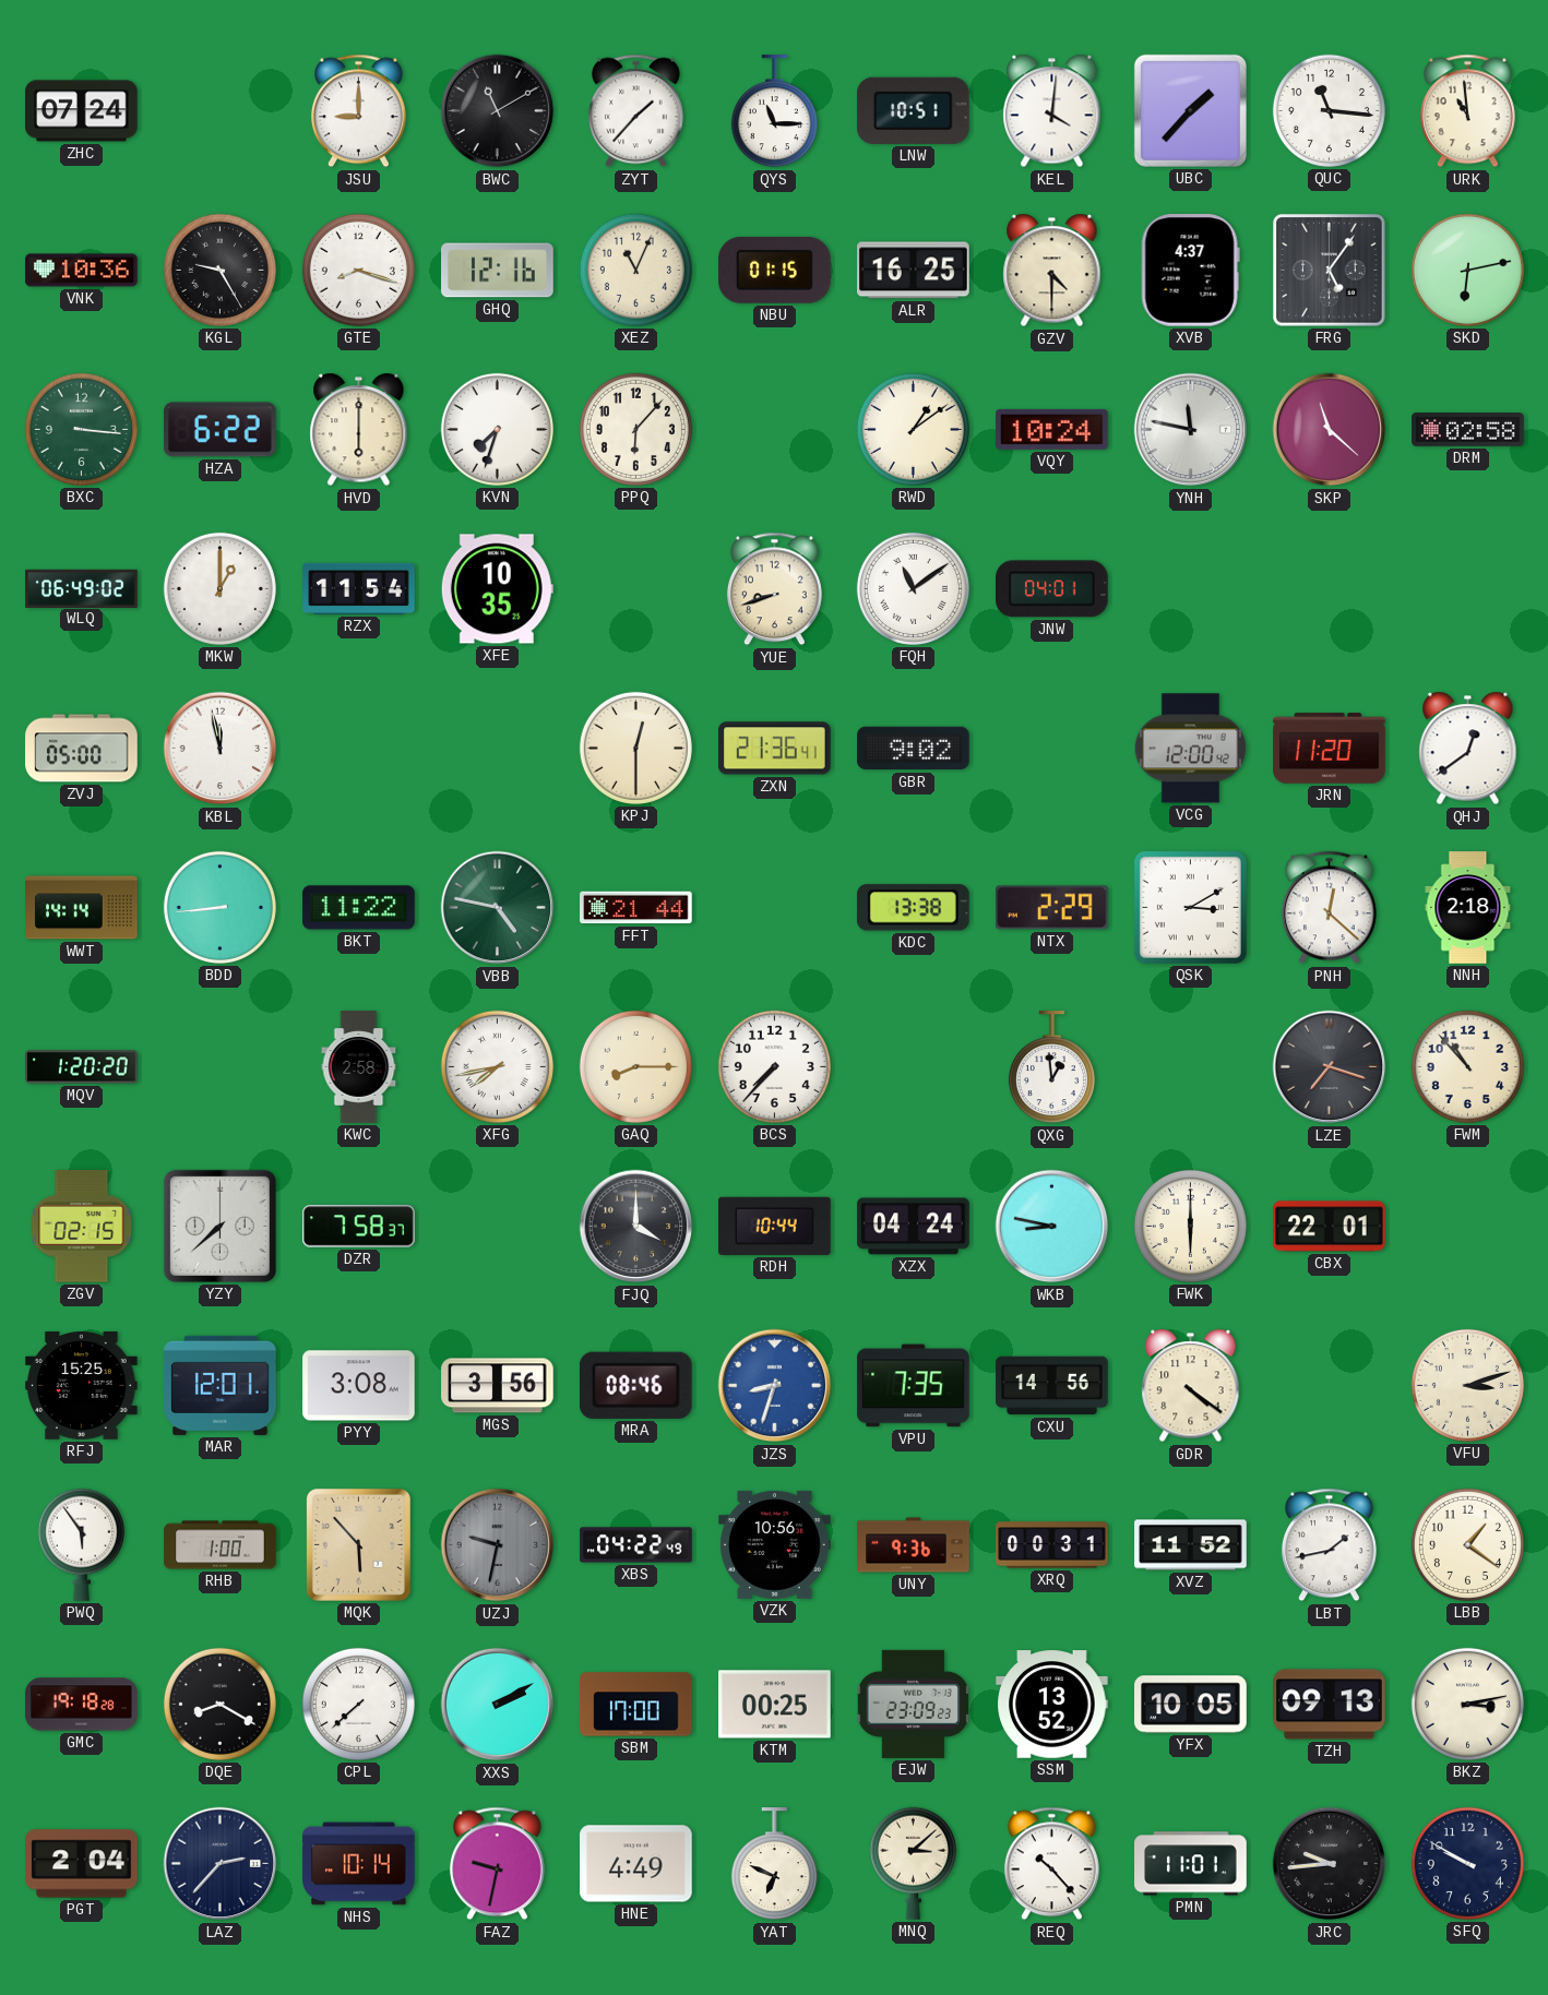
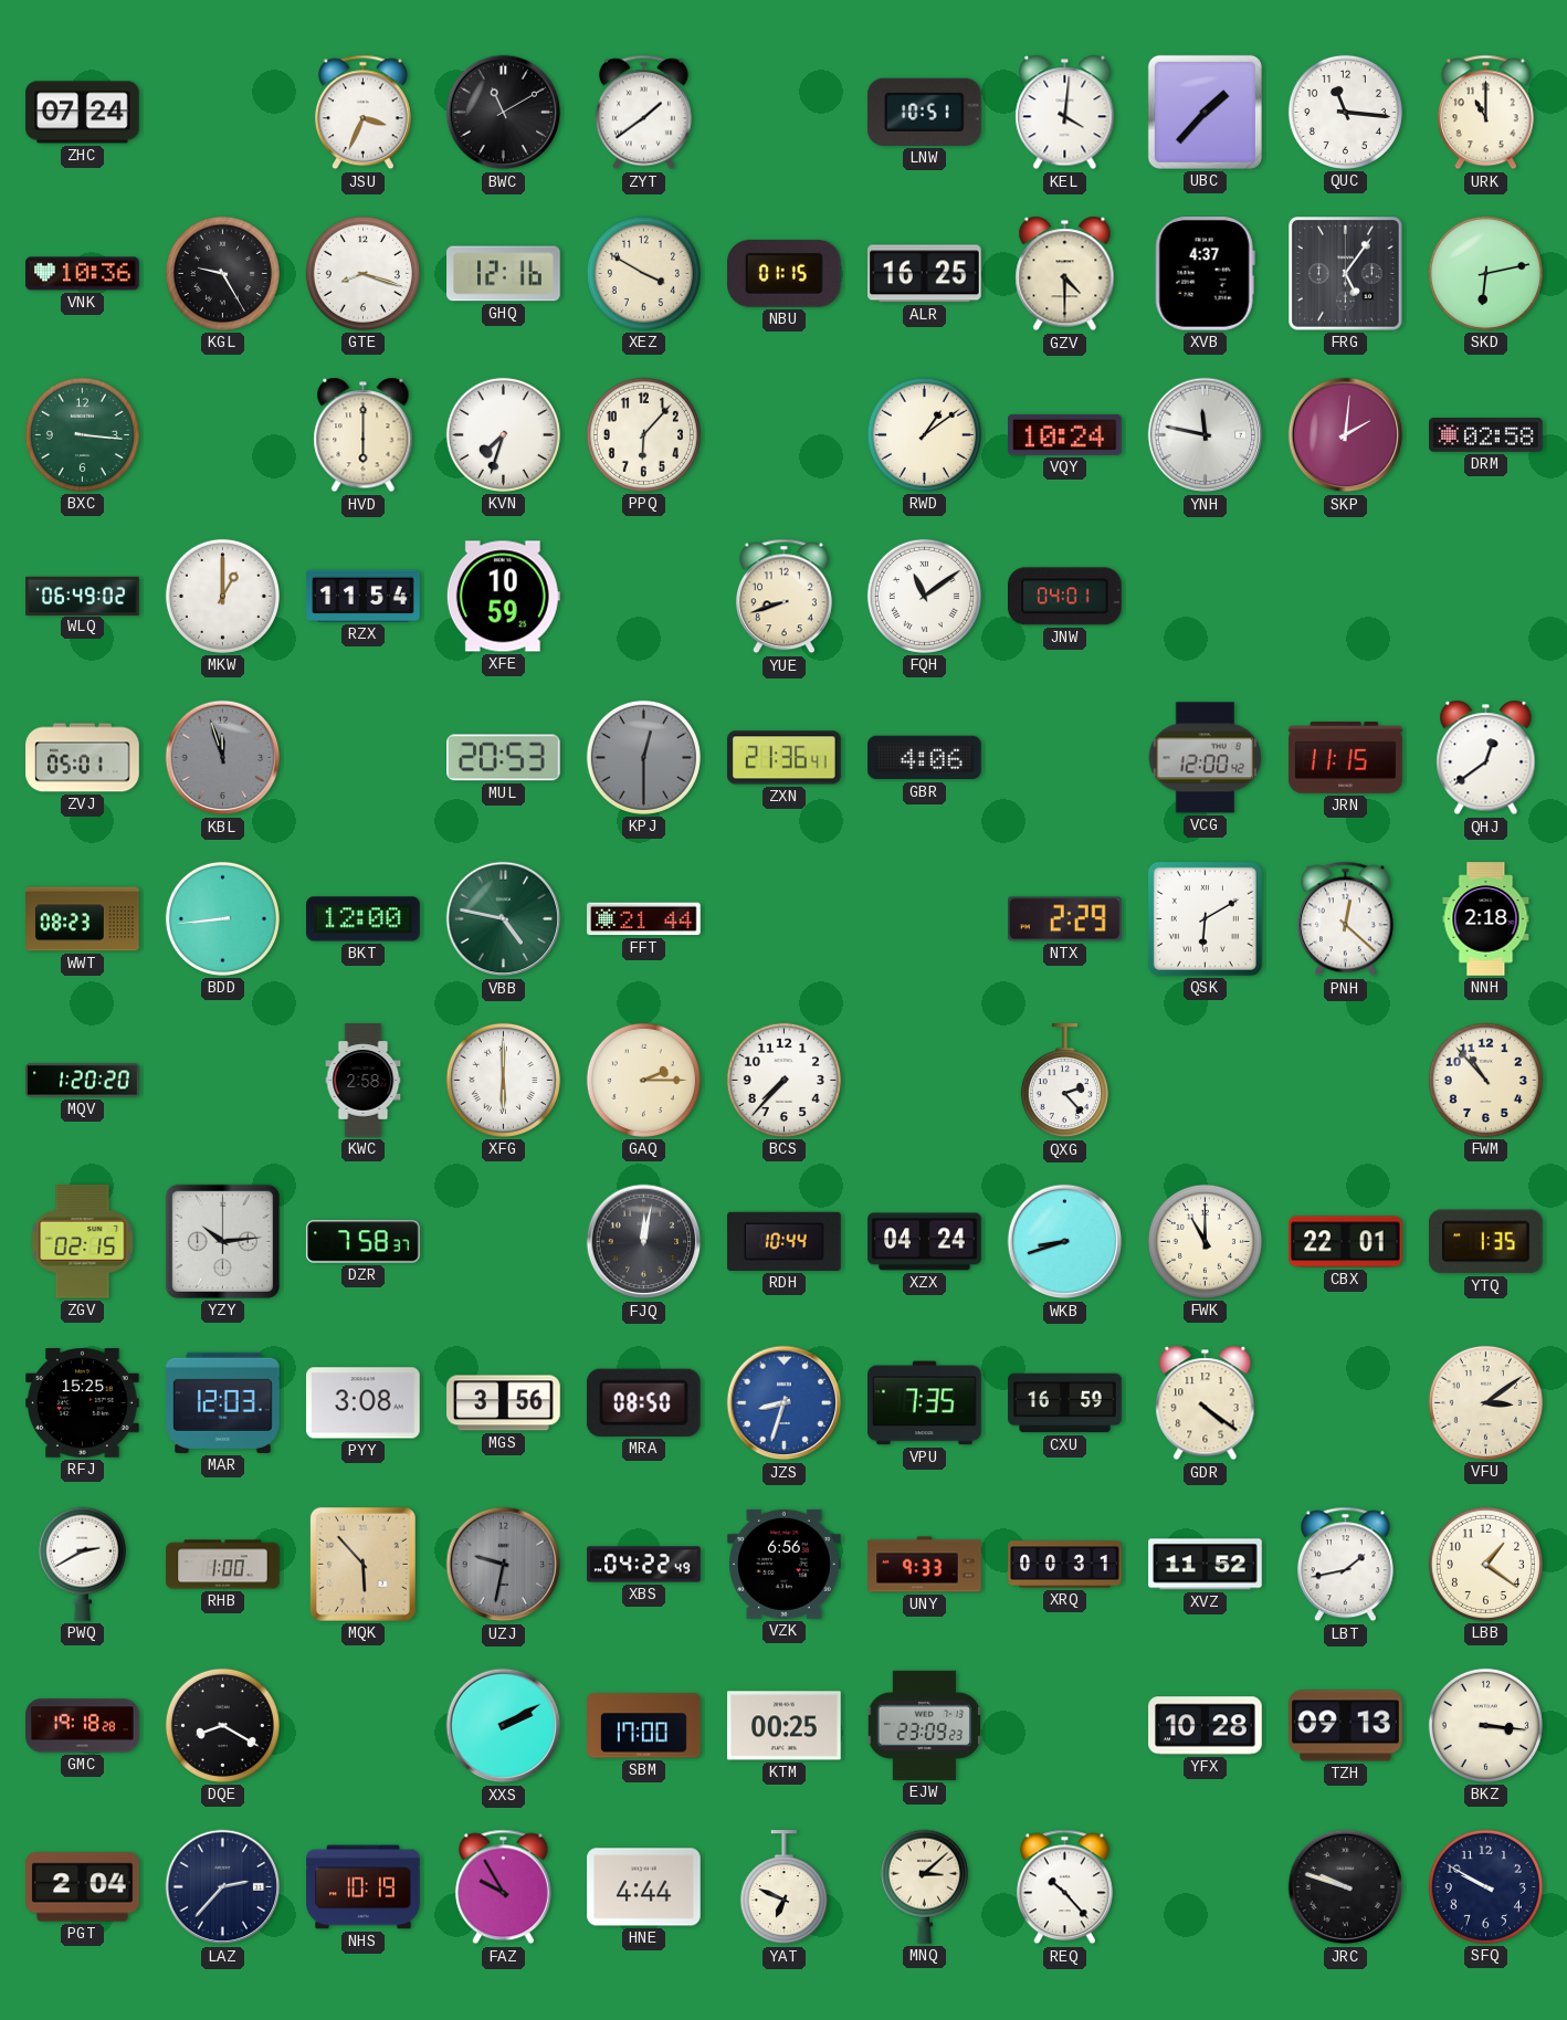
JSU: 9:00 -> 3:34 (362, 113)
ZYT: 1:37 -> 1:39 (643, 113)
QYS: 11:15 -> none (774, 111)
URK: 10:59 -> 11:00 (1485, 113)
XEZ: 11:04 -> 3:50 (643, 273)
HZA: 6:22 -> none (219, 430)
SKP: 11:22 -> 2:01 (1346, 435)
XFE: 10:35 -> 10:59 (503, 597)
ZVJ: 05:00 -> 05:01 (83, 758)
KBL: 11:58 -> 11:57 (223, 758)
KBL dial: white -> grey (223, 758)
MUL: none -> 20:53 (504, 758)
KPJ dial: cream -> grey (643, 757)
GBR: 9:02 -> 4:06 (925, 758)
JRN: 11:20 -> 11:15 (1346, 758)
WWT: 14:14 -> 08:23 (83, 919)
BKT: 11:22 -> 12:00 (364, 919)
KDC: 13:38 -> none (913, 908)
QSK: 3:10 -> 6:10 (1205, 918)
XFG: 7:43 -> 6:00 (503, 1080)
GAQ: 8:15 -> 2:15 (643, 1080)
QXG: 12:59 -> 2:23 (1064, 1081)
LZE: 7:18 -> none (1330, 1067)
YZY: 7:38 -> 10:14 (222, 1241)
FJQ: 4:00 -> 12:02 (644, 1242)
WKB: 8:47 -> 8:42 (1065, 1242)
FWK: 6:00 -> 11:00 (1205, 1241)
YTQ: none -> 1:35 (1485, 1242)
MAR: 12:01 -> 12:03 (223, 1402)
MRA: 08:46 -> 08:50 (643, 1402)
CXU: 14:56 -> 16:59 (1065, 1403)
VFU: 3:12 -> 3:09 (1485, 1402)
PWQ: 5:54 -> 2:40 (82, 1564)
VZK: 10:56 -> 6:56 (785, 1564)
UNY: 9:36 -> 9:33 (925, 1565)
CPL: 7:38 -> none (358, 1704)
SSM: 13:52 -> none (1052, 1705)
YFX: 10:05 -> 10:28 (1206, 1726)
BKZ: 3:13 -> 3:16 (1485, 1725)
NHS: 10:14 -> 10:19 (364, 1887)
FAZ: 9:32 -> 9:55 (503, 1887)
HNE: 4:49 -> 4:44 (644, 1887)
PMN: 11:01 -> none (1191, 1864)
JRC: 9:44 -> 9:48 (1346, 1887)
